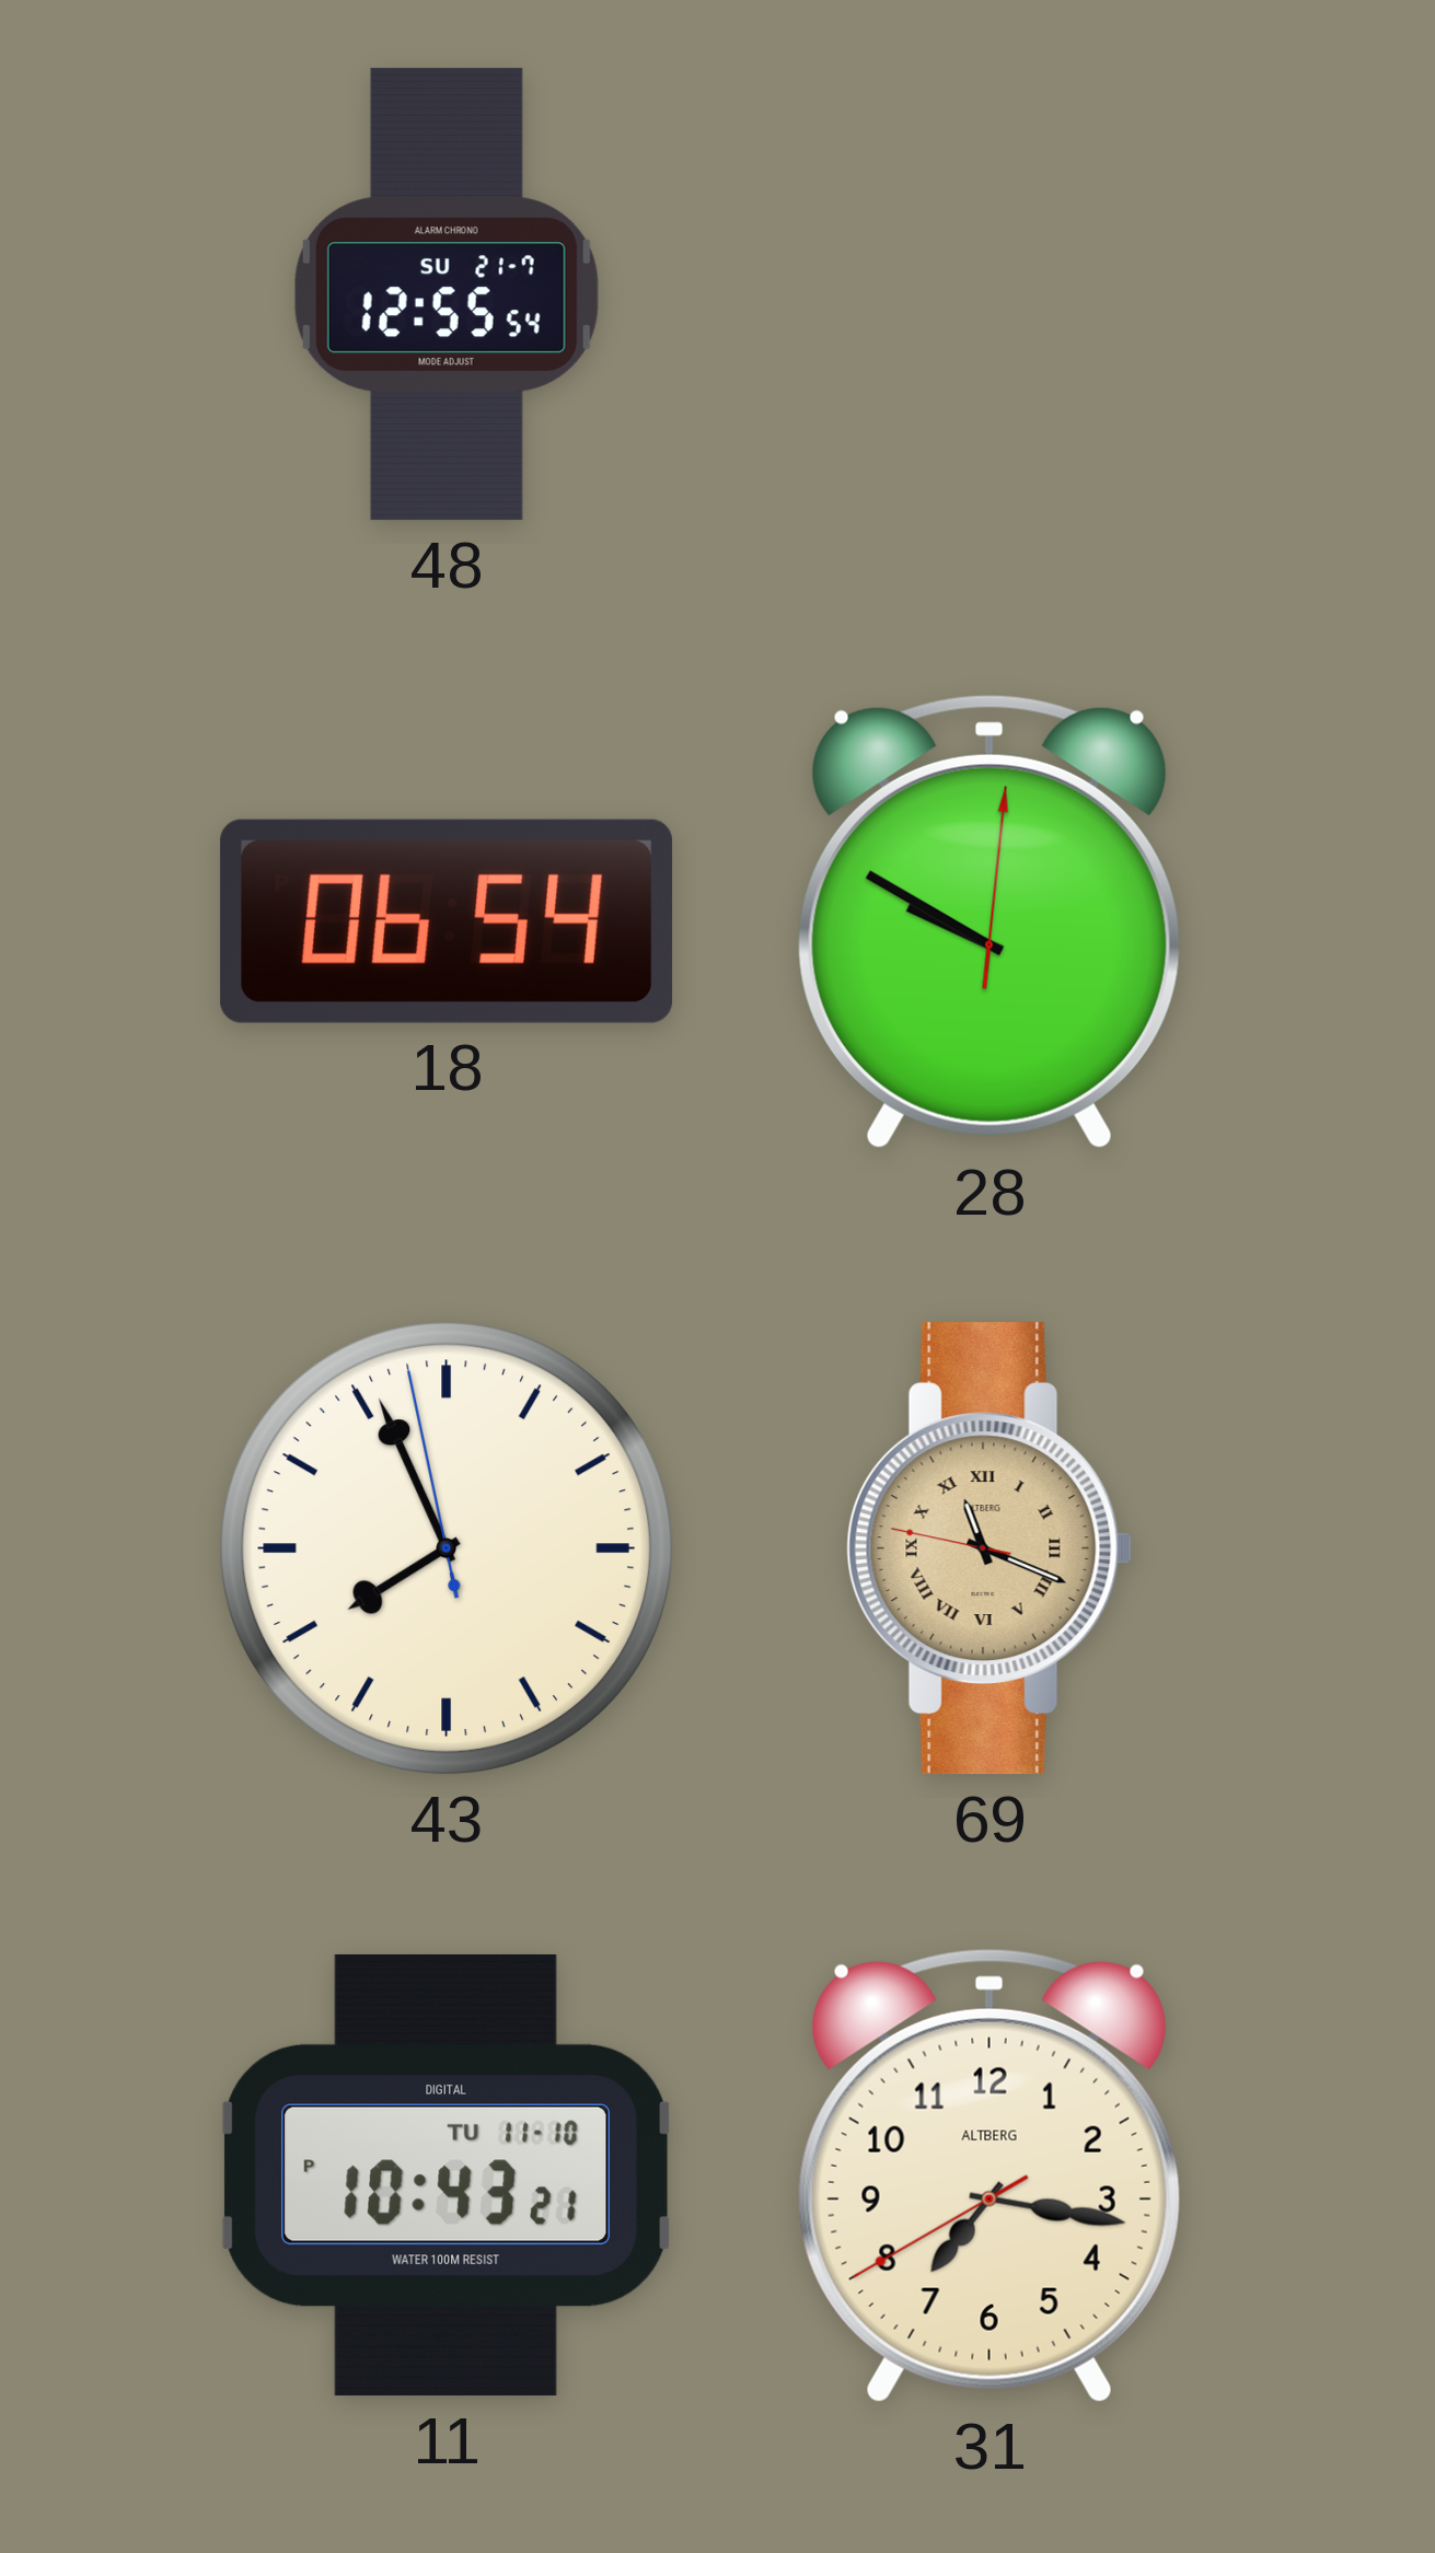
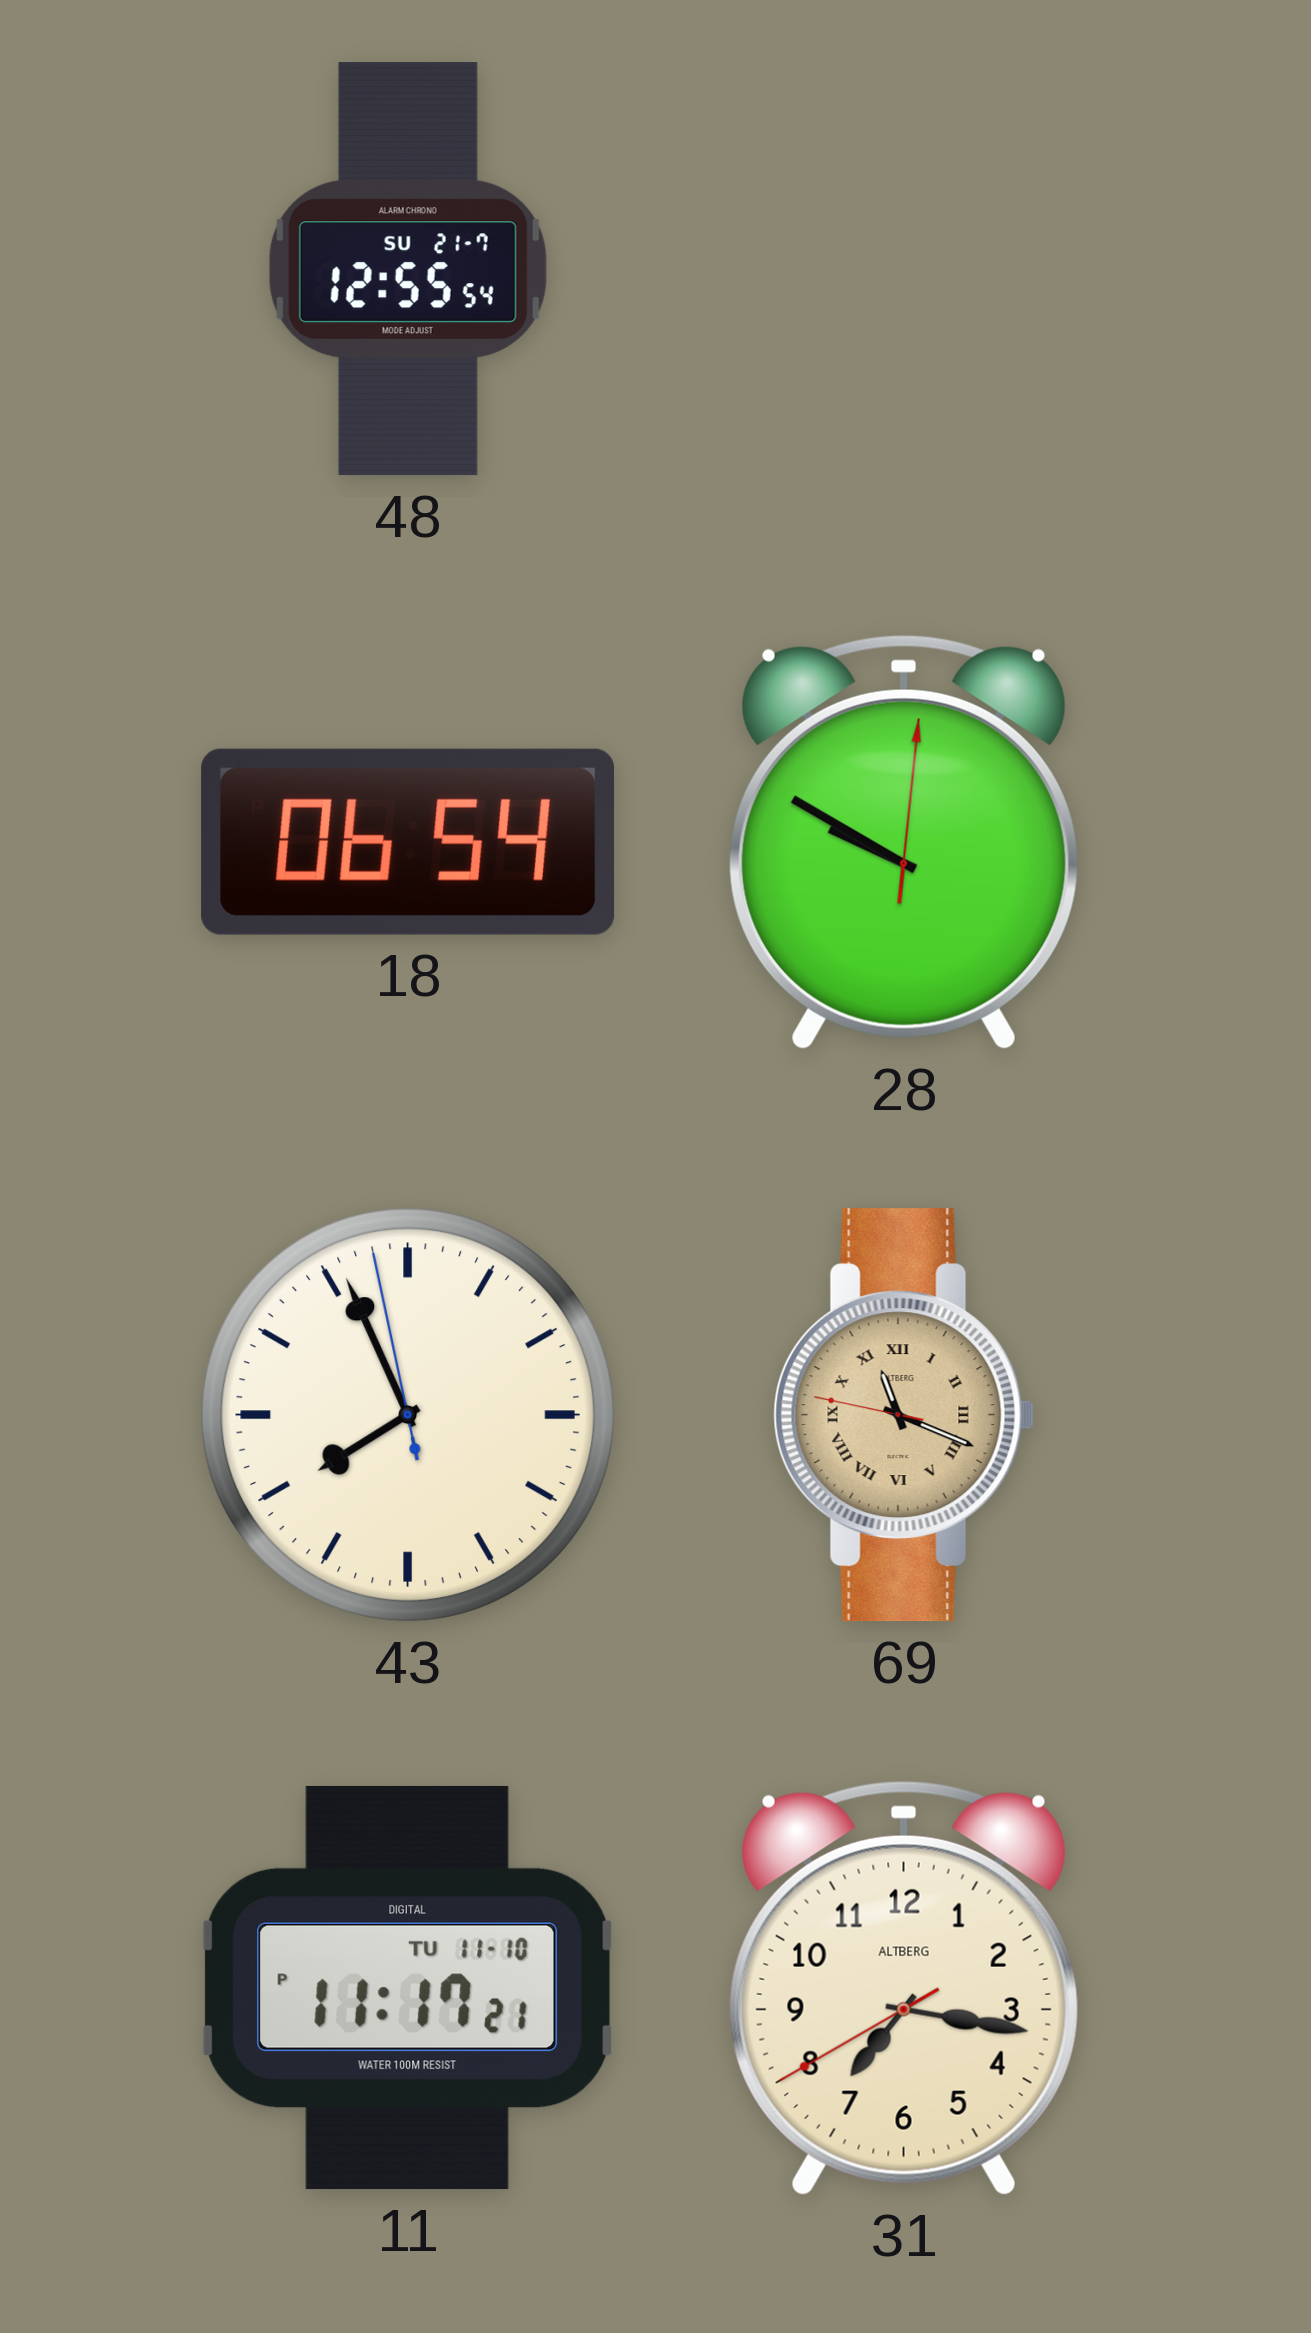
11: 10:43 -> 11:17 (408, 1988)
